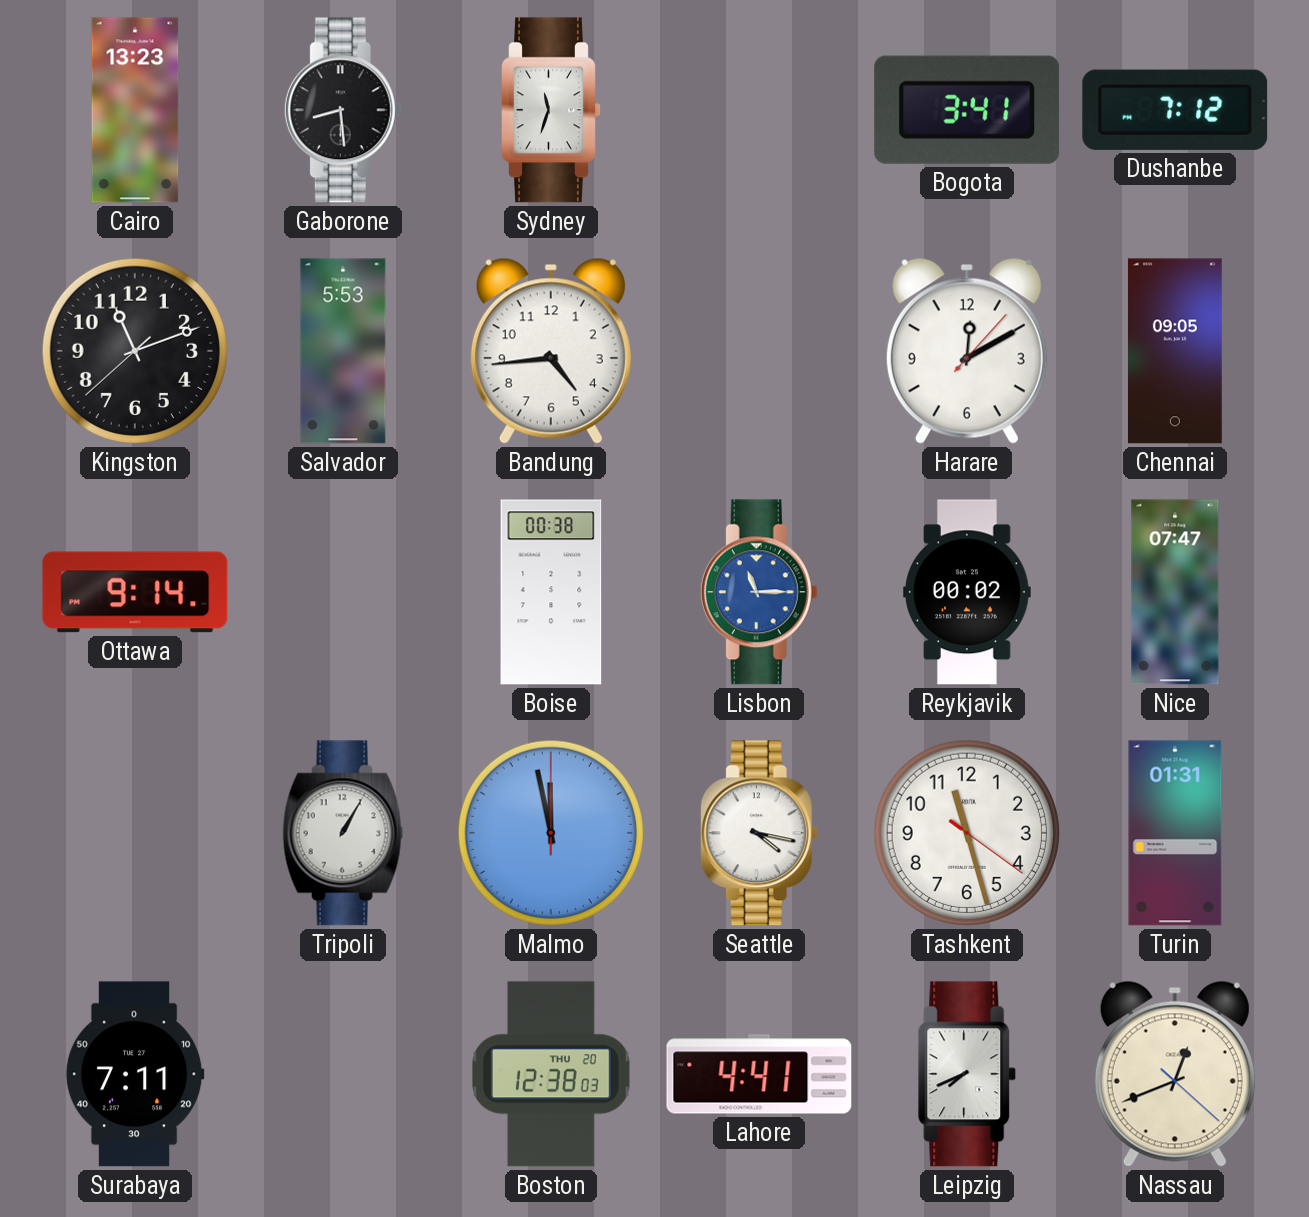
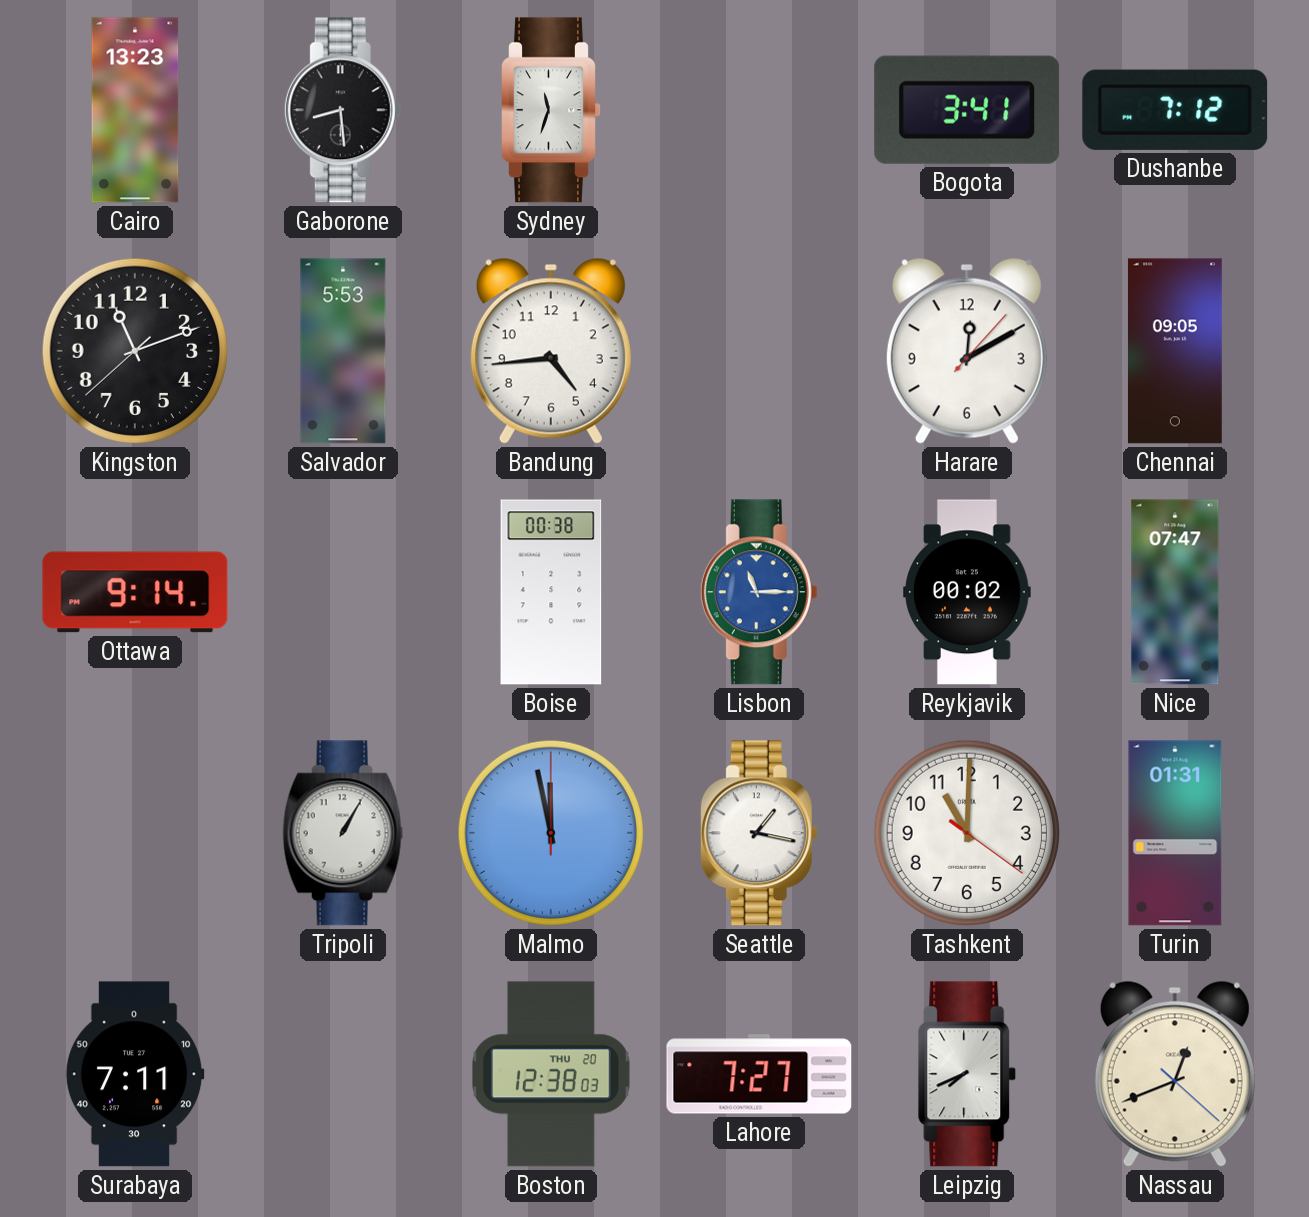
Seattle: 4:17 -> 1:17 (759, 833)
Tashkent: 11:27 -> 11:00 (967, 833)
Lahore: 4:41 -> 7:27 (759, 1074)
